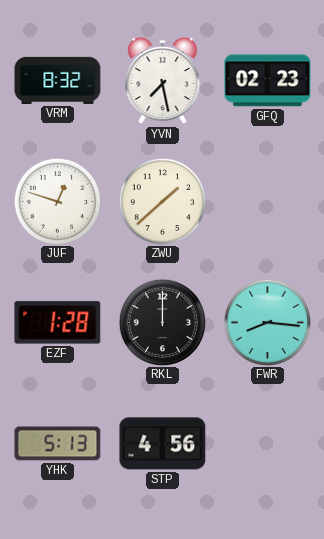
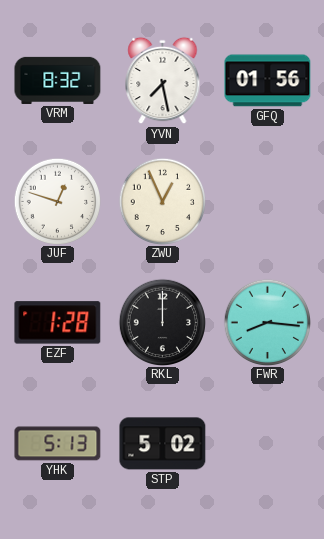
GFQ: 02:23 -> 01:56 (268, 81)
ZWU: 1:38 -> 12:56 (162, 201)
STP: 4:56 -> 5:02 (163, 444)
